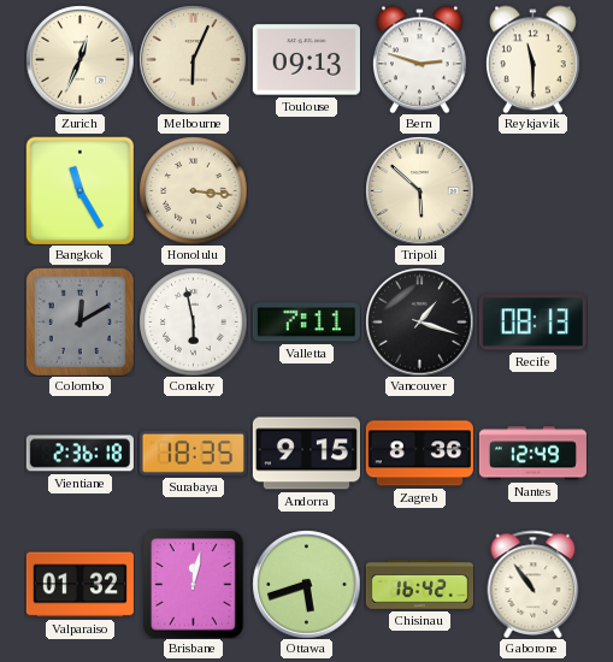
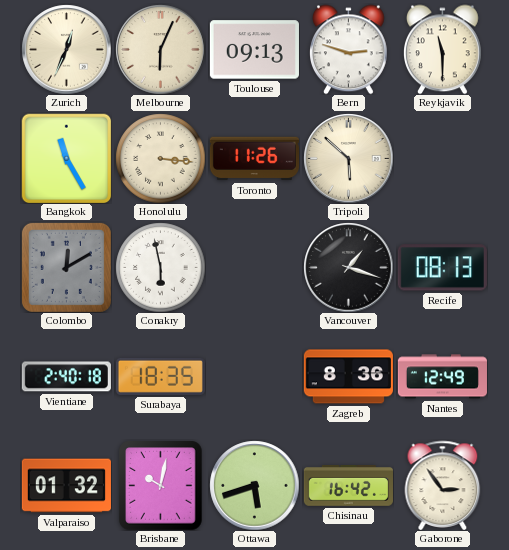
Toronto: none -> 11:26 (254, 159)
Valletta: 7:11 -> none (306, 323)
Vientiane: 2:36 -> 2:40 (66, 377)
Andorra: 9:15 -> none (306, 454)
Brisbane: 12:02 -> 10:02 (161, 485)
Gaborone: 10:54 -> 2:54 (443, 485)
